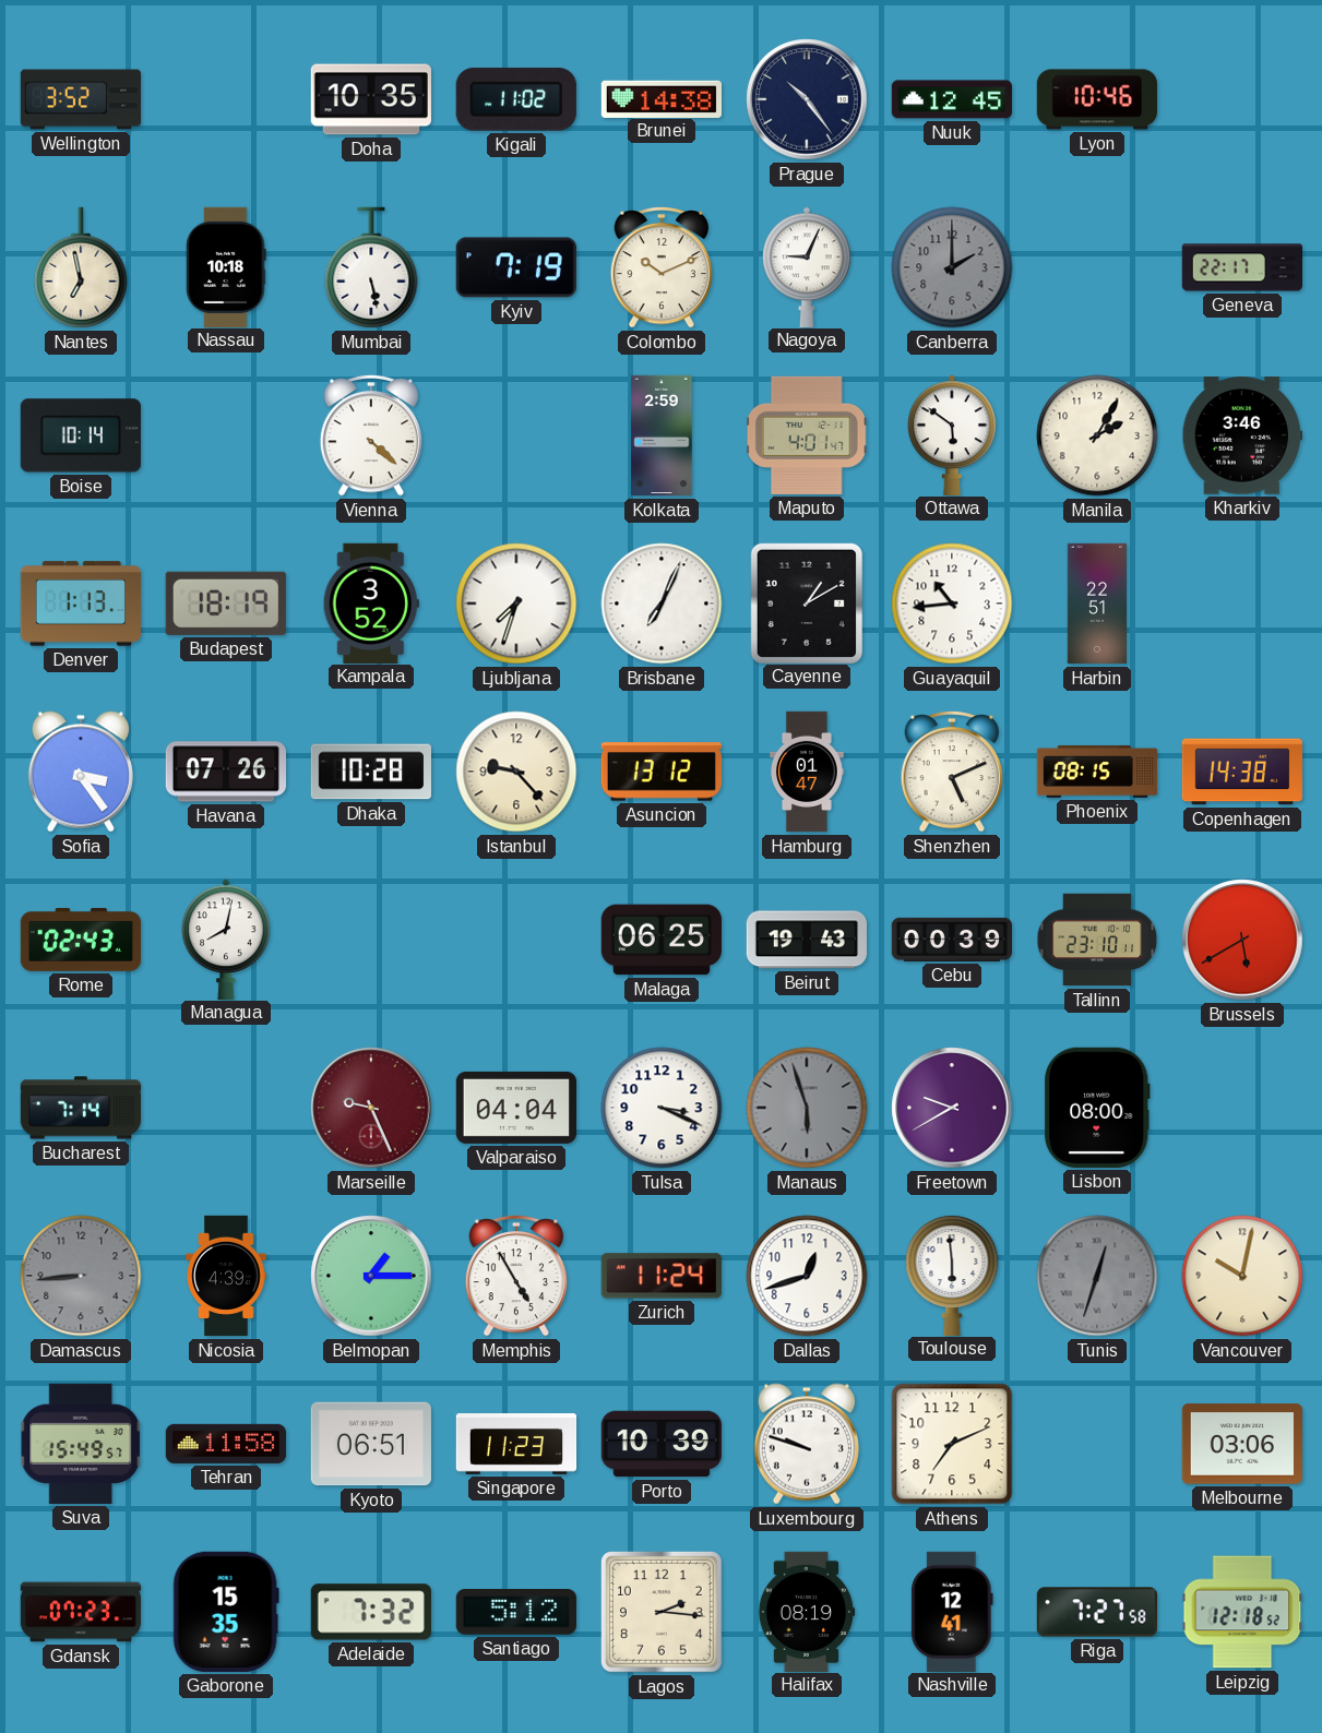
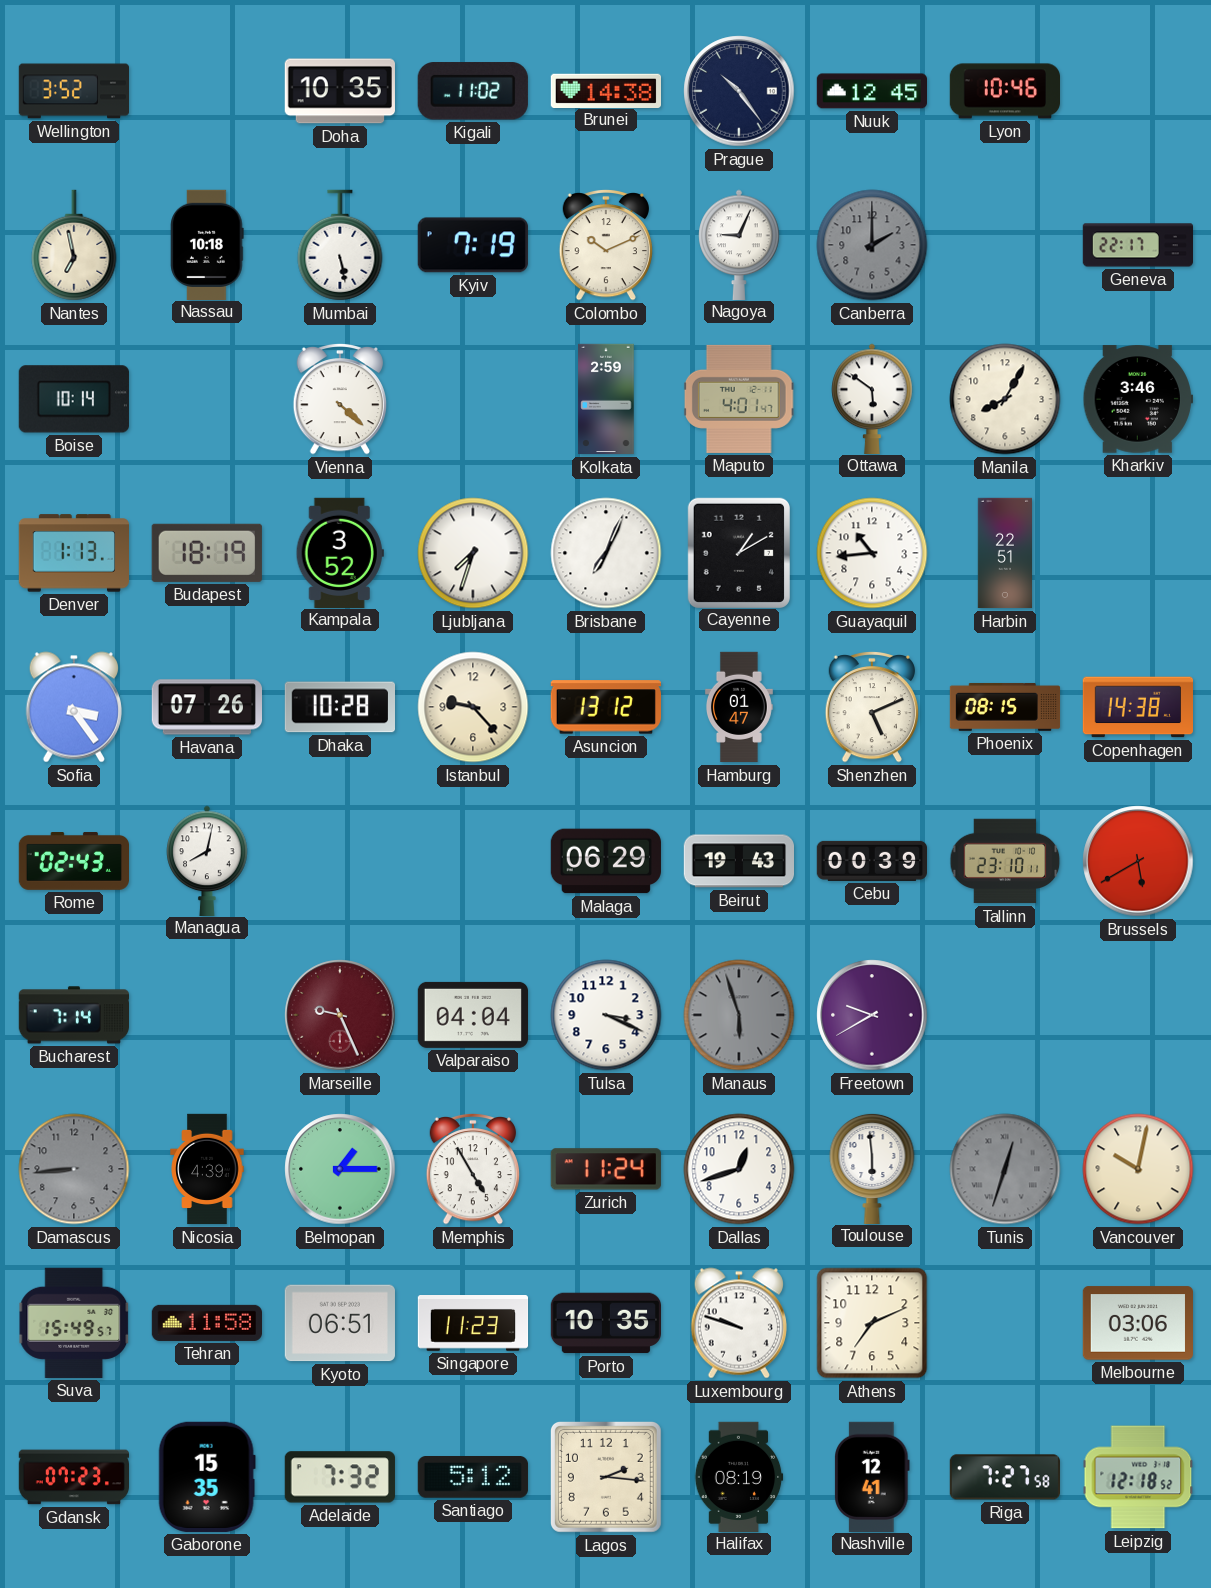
Manila: 2:05 -> 8:05 (1005, 399)
Malaga: 06:25 -> 06:29 (606, 861)
Lisbon: 08:00 -> none (1097, 1108)
Porto: 10:39 -> 10:35 (605, 1323)
